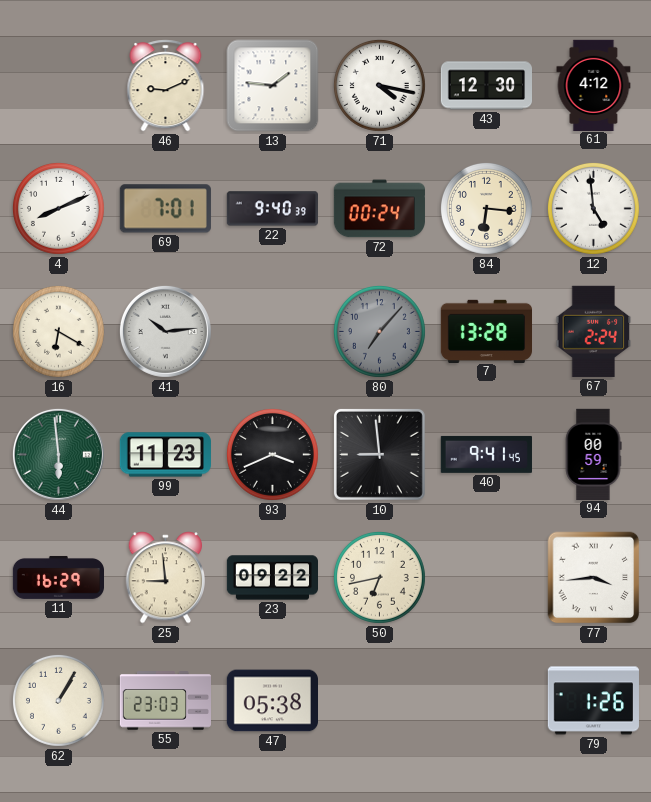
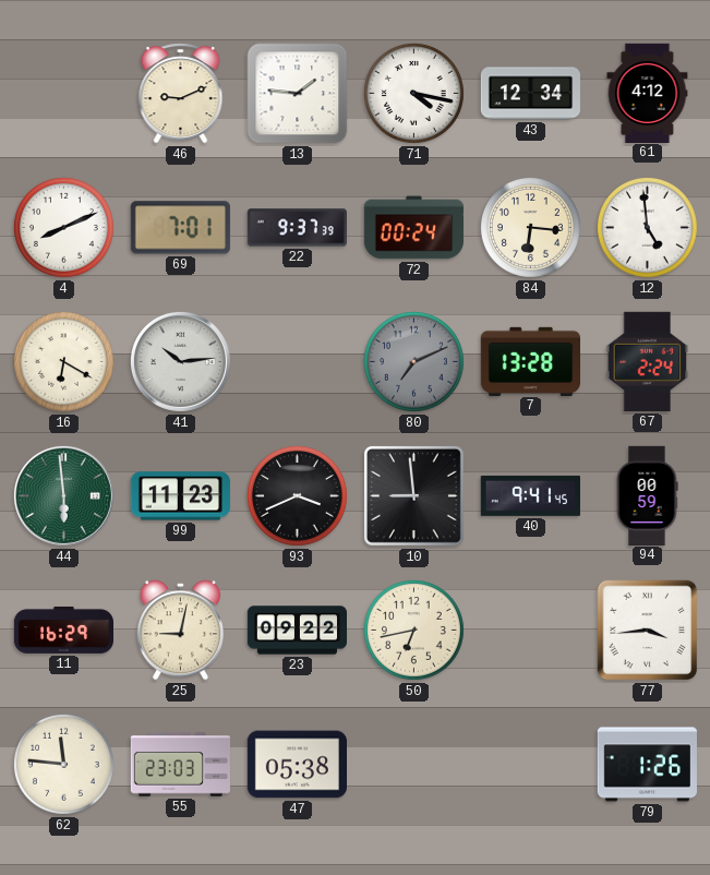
43: 12:30 -> 12:34 (530, 94)
22: 9:40 -> 9:37 (297, 228)
80: 7:07 -> 7:11 (413, 361)
25: 8:59 -> 9:02 (180, 631)
62: 1:05 -> 11:46 (63, 764)
